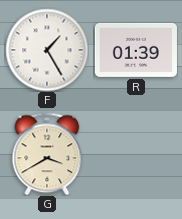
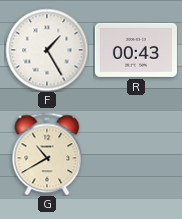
R: 01:39 -> 00:43 (136, 50)
G: 3:40 -> 10:40 (47, 154)
